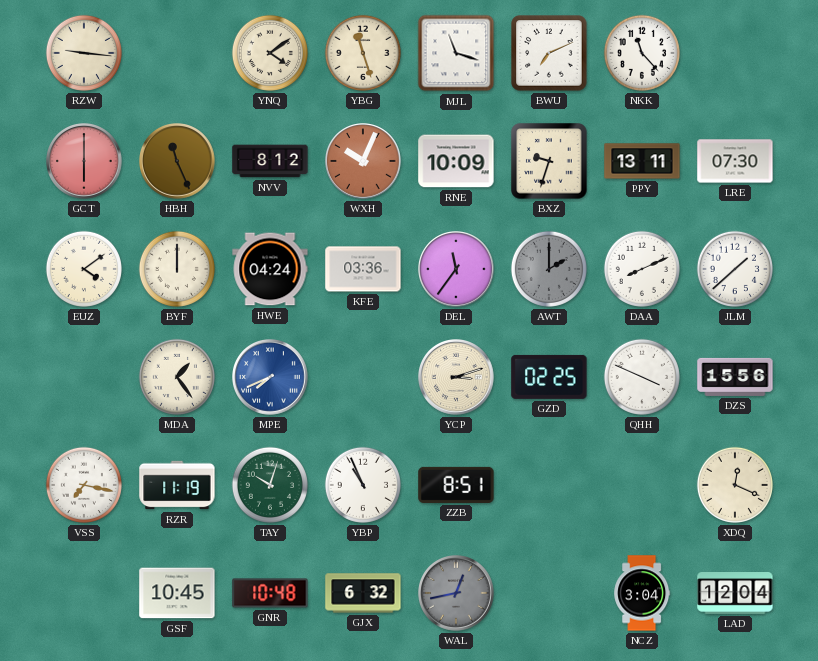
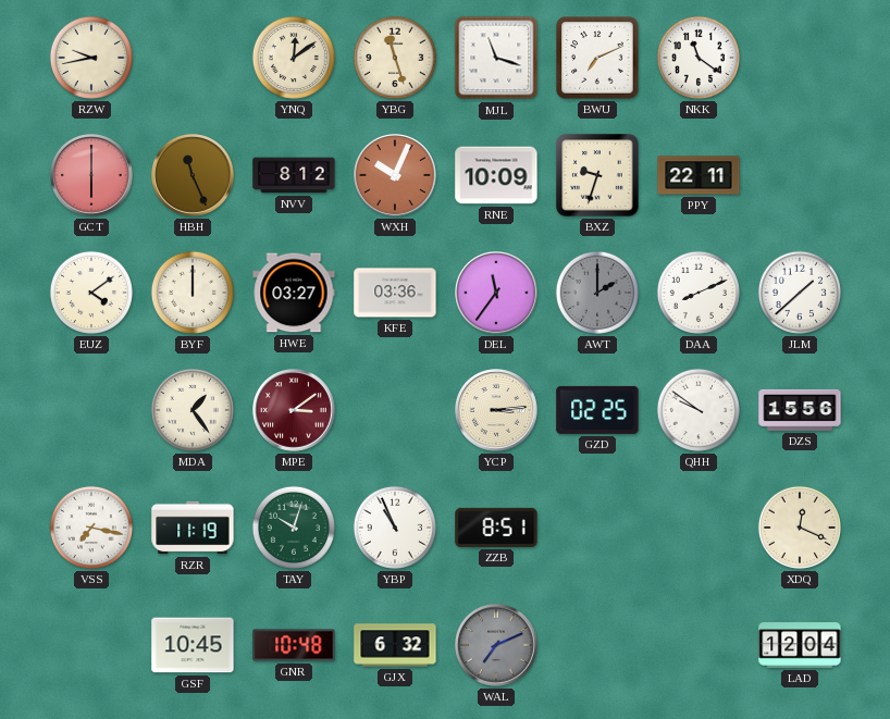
RZW: 9:16 -> 9:43 (91, 58)
YNQ: 4:09 -> 12:09 (294, 58)
NKK: 11:23 -> 11:21 (699, 58)
PPY: 13:11 -> 22:11 (699, 175)
LRE: 07:30 -> none (735, 161)
HWE: 04:24 -> 03:27 (294, 293)
MPE: 7:41 -> 3:09 (295, 411)
MPE dial: blue -> burgundy (295, 411)
YCP: 3:12 -> 3:14 (497, 411)
QHH: 3:49 -> 9:51 (699, 410)
WAL: 12:43 -> 7:11 (497, 646)
NCZ: 3:04 -> none (642, 593)
